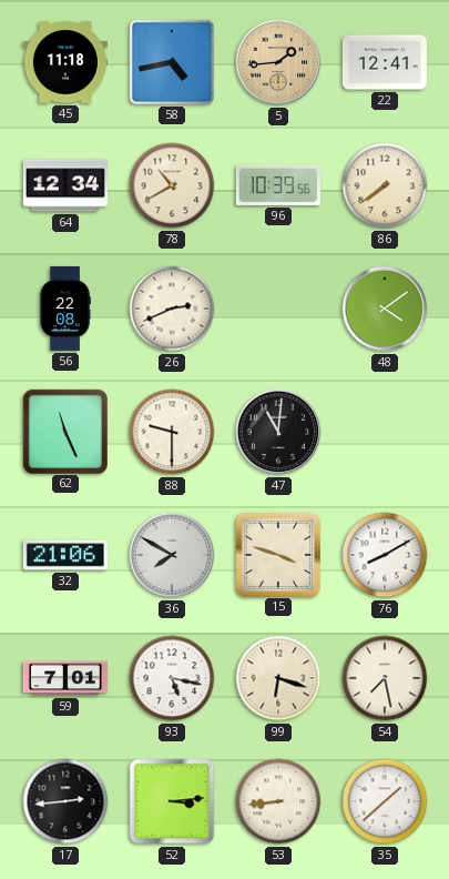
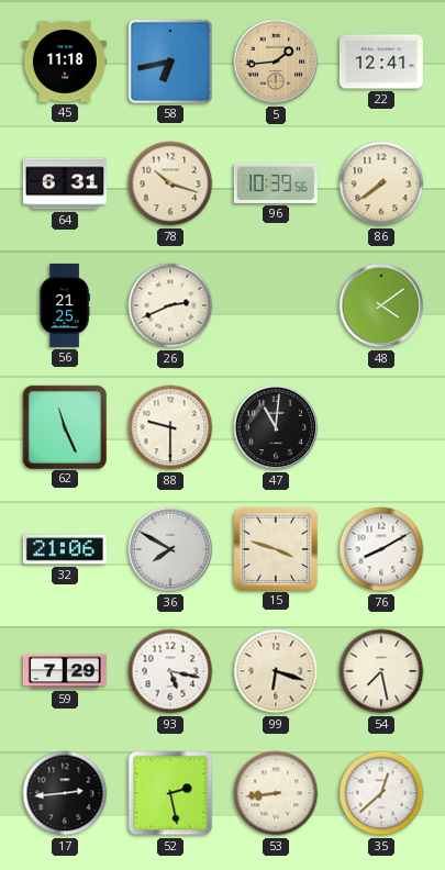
58: 4:43 -> 6:43 (170, 62)
64: 12:34 -> 6:31 (65, 183)
78: 10:40 -> 10:18 (170, 183)
56: 22:08 -> 21:25 (65, 305)
59: 7:01 -> 7:29 (65, 671)
52: 3:14 -> 2:28 (170, 793)
35: 1:38 -> 12:38 (381, 793)
